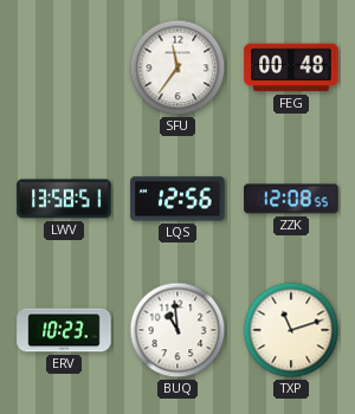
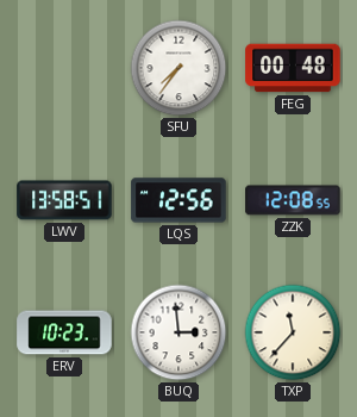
SFU: 11:36 -> 7:36 (178, 68)
BUQ: 10:59 -> 2:59 (178, 332)
TXP: 11:12 -> 11:37 (293, 332)
